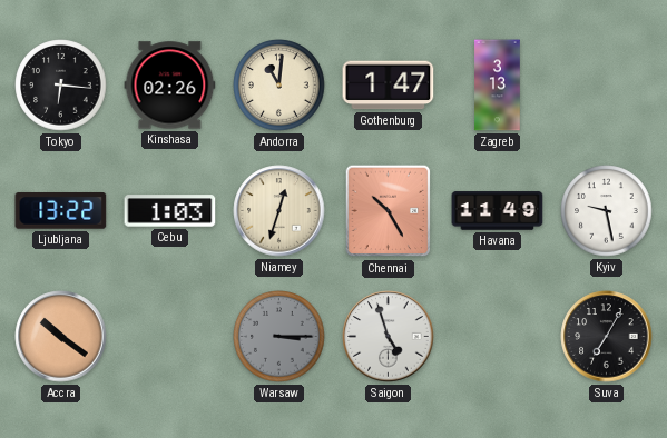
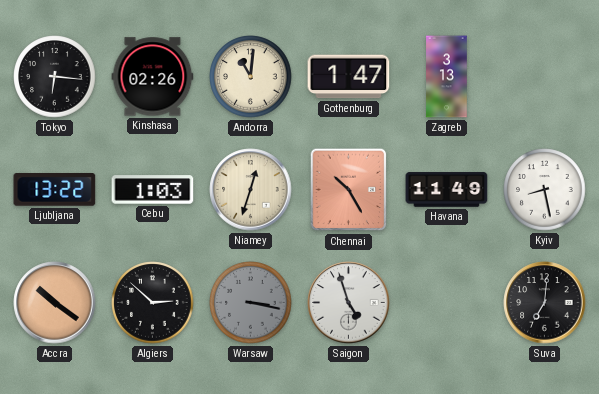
Kyiv: 9:28 -> 8:28 (545, 190)
Algiers: none -> 2:52 (153, 303)
Warsaw: 3:15 -> 3:17 (251, 303)
Suva: 7:05 -> 7:01 (545, 303)
